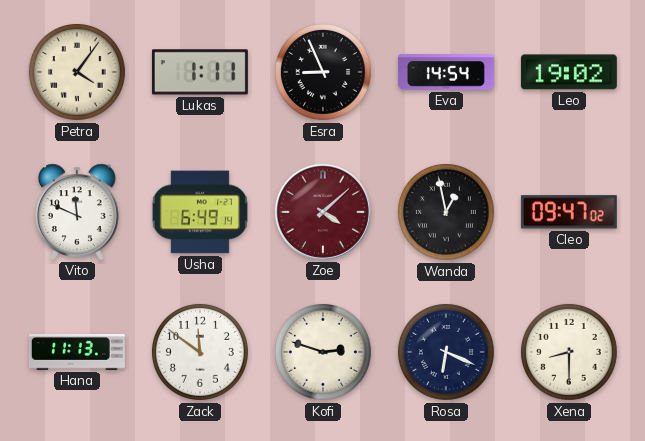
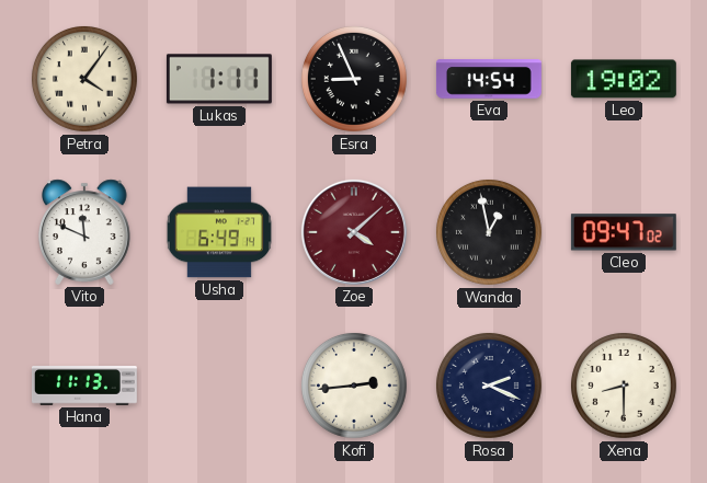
Zack: 11:51 -> none (200, 352)
Kofi: 2:48 -> 2:44 (354, 386)
Rosa: 6:19 -> 2:19 (489, 386)
